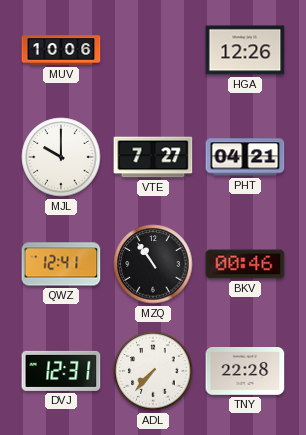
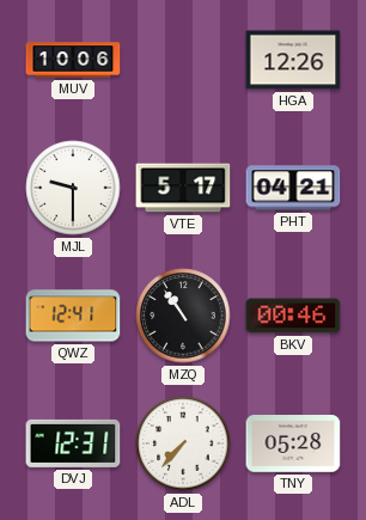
MJL: 10:00 -> 9:30 (73, 188)
VTE: 7:27 -> 5:17 (183, 188)
TNY: 22:28 -> 05:28 (293, 445)
